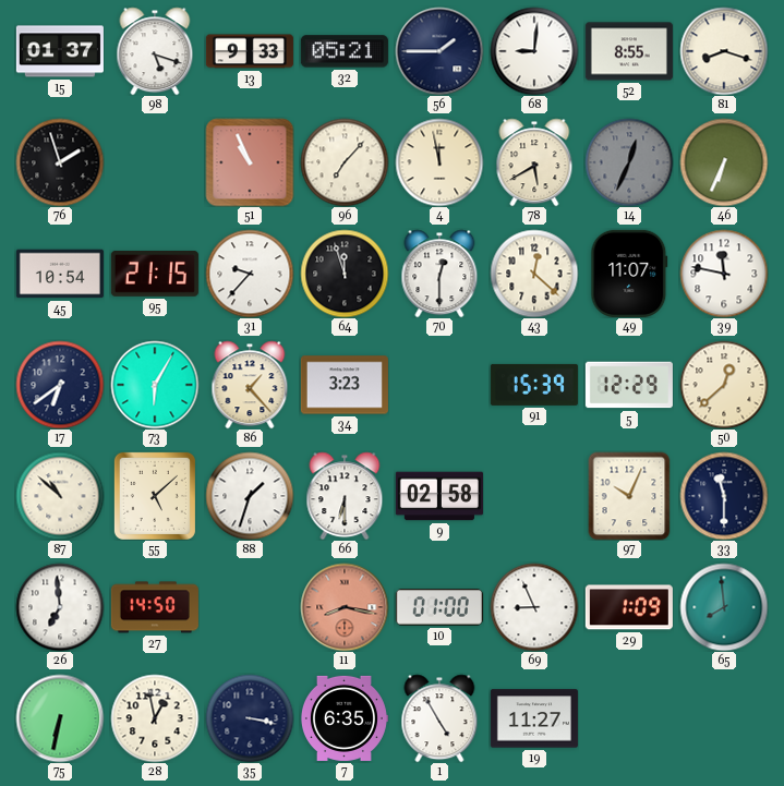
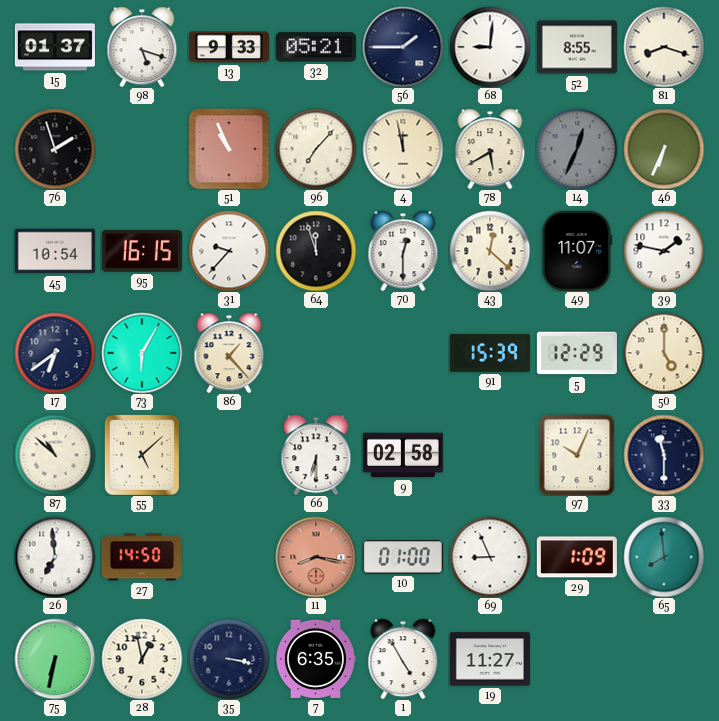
95: 21:15 -> 16:15 (142, 251)
39: 11:47 -> 1:47 (664, 251)
34: 3:23 -> none (345, 385)
50: 12:38 -> 5:00 (664, 353)
88: 1:33 -> none (250, 496)
